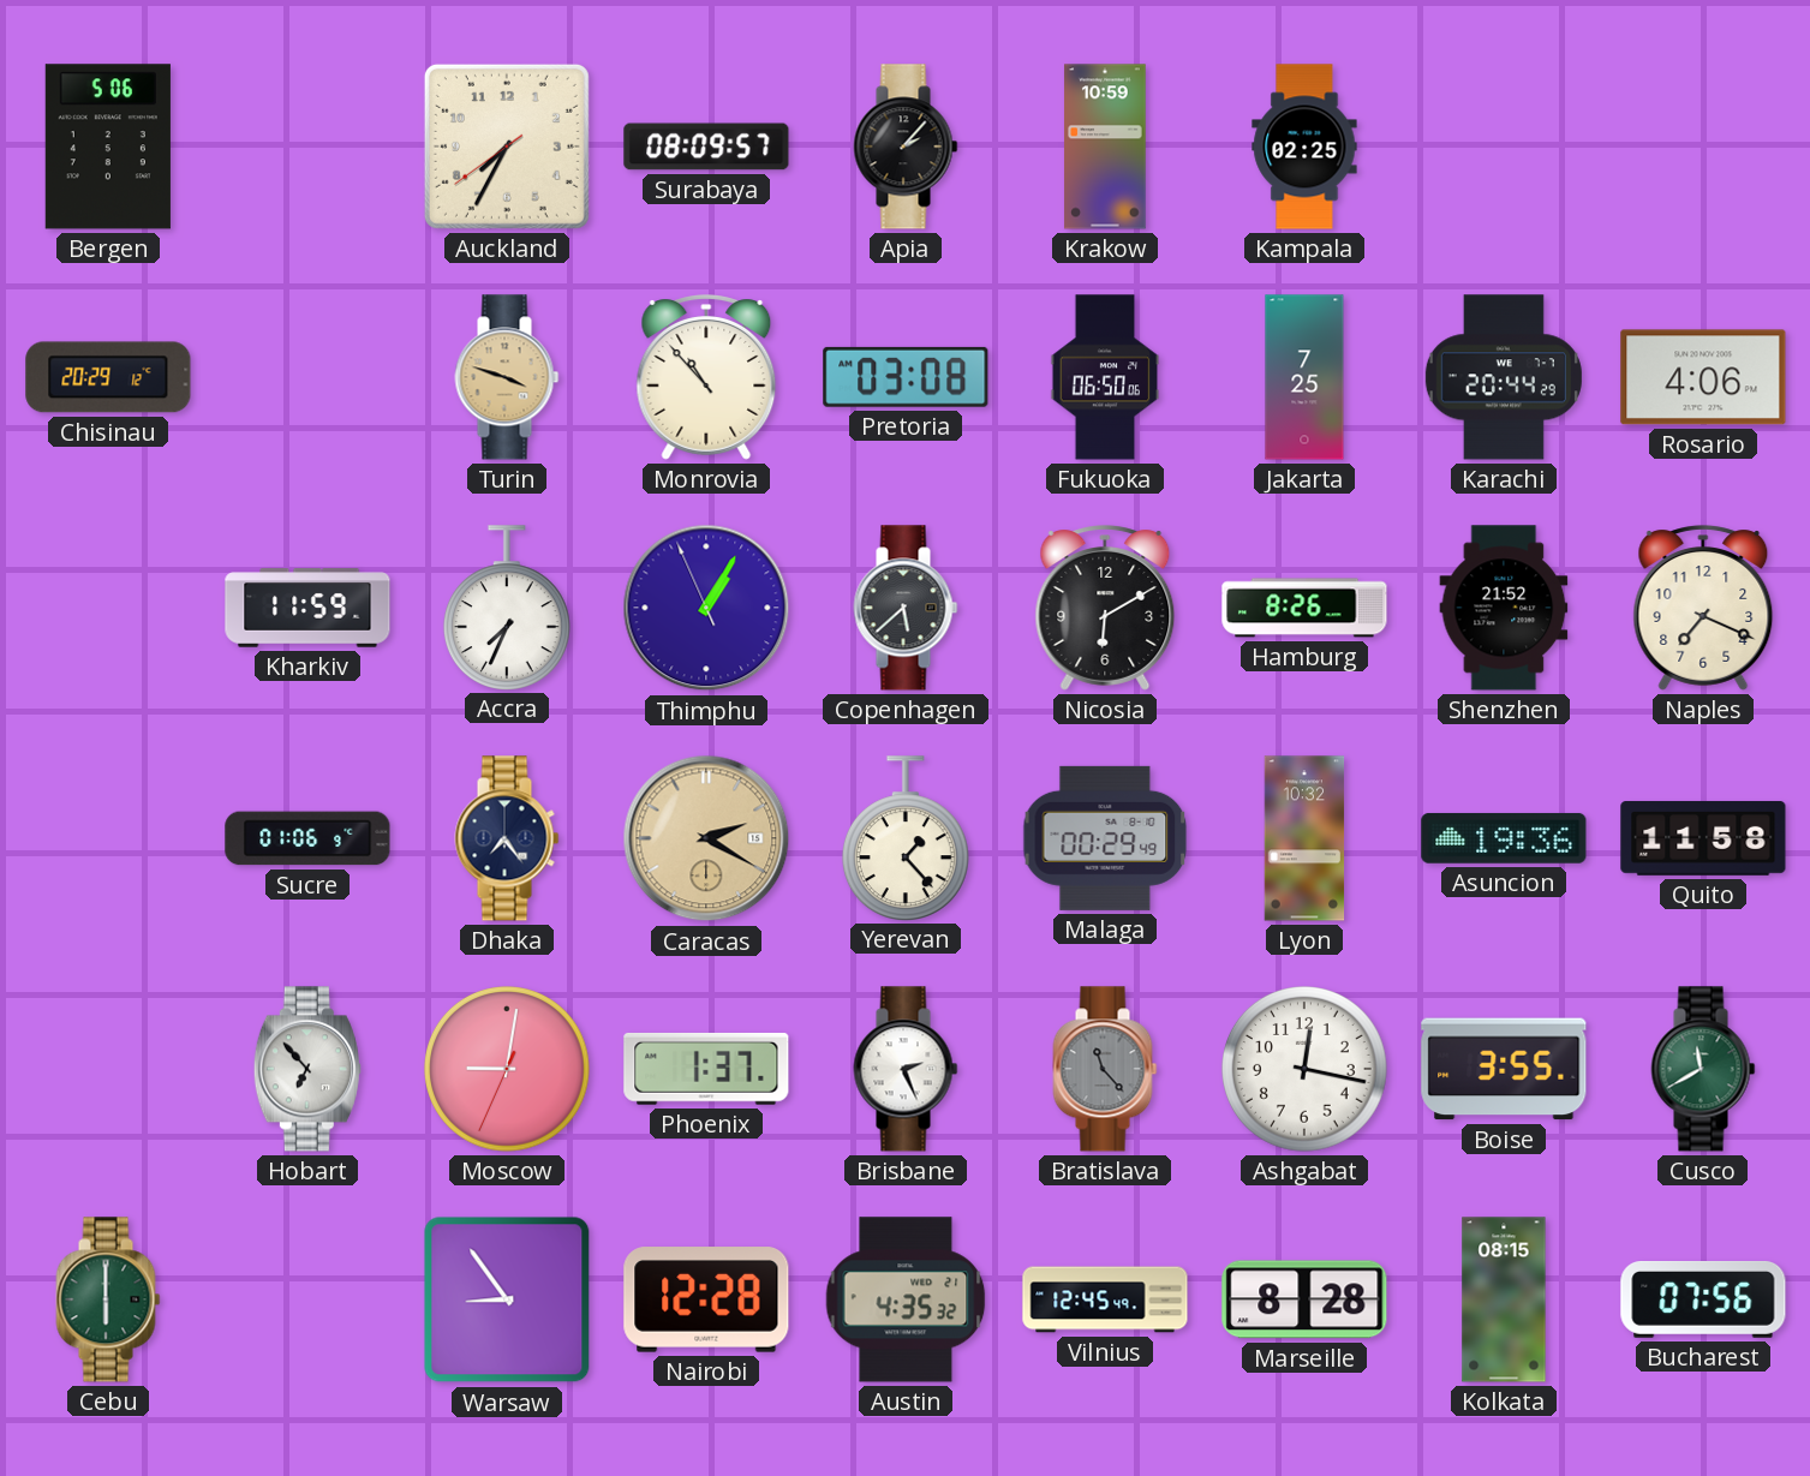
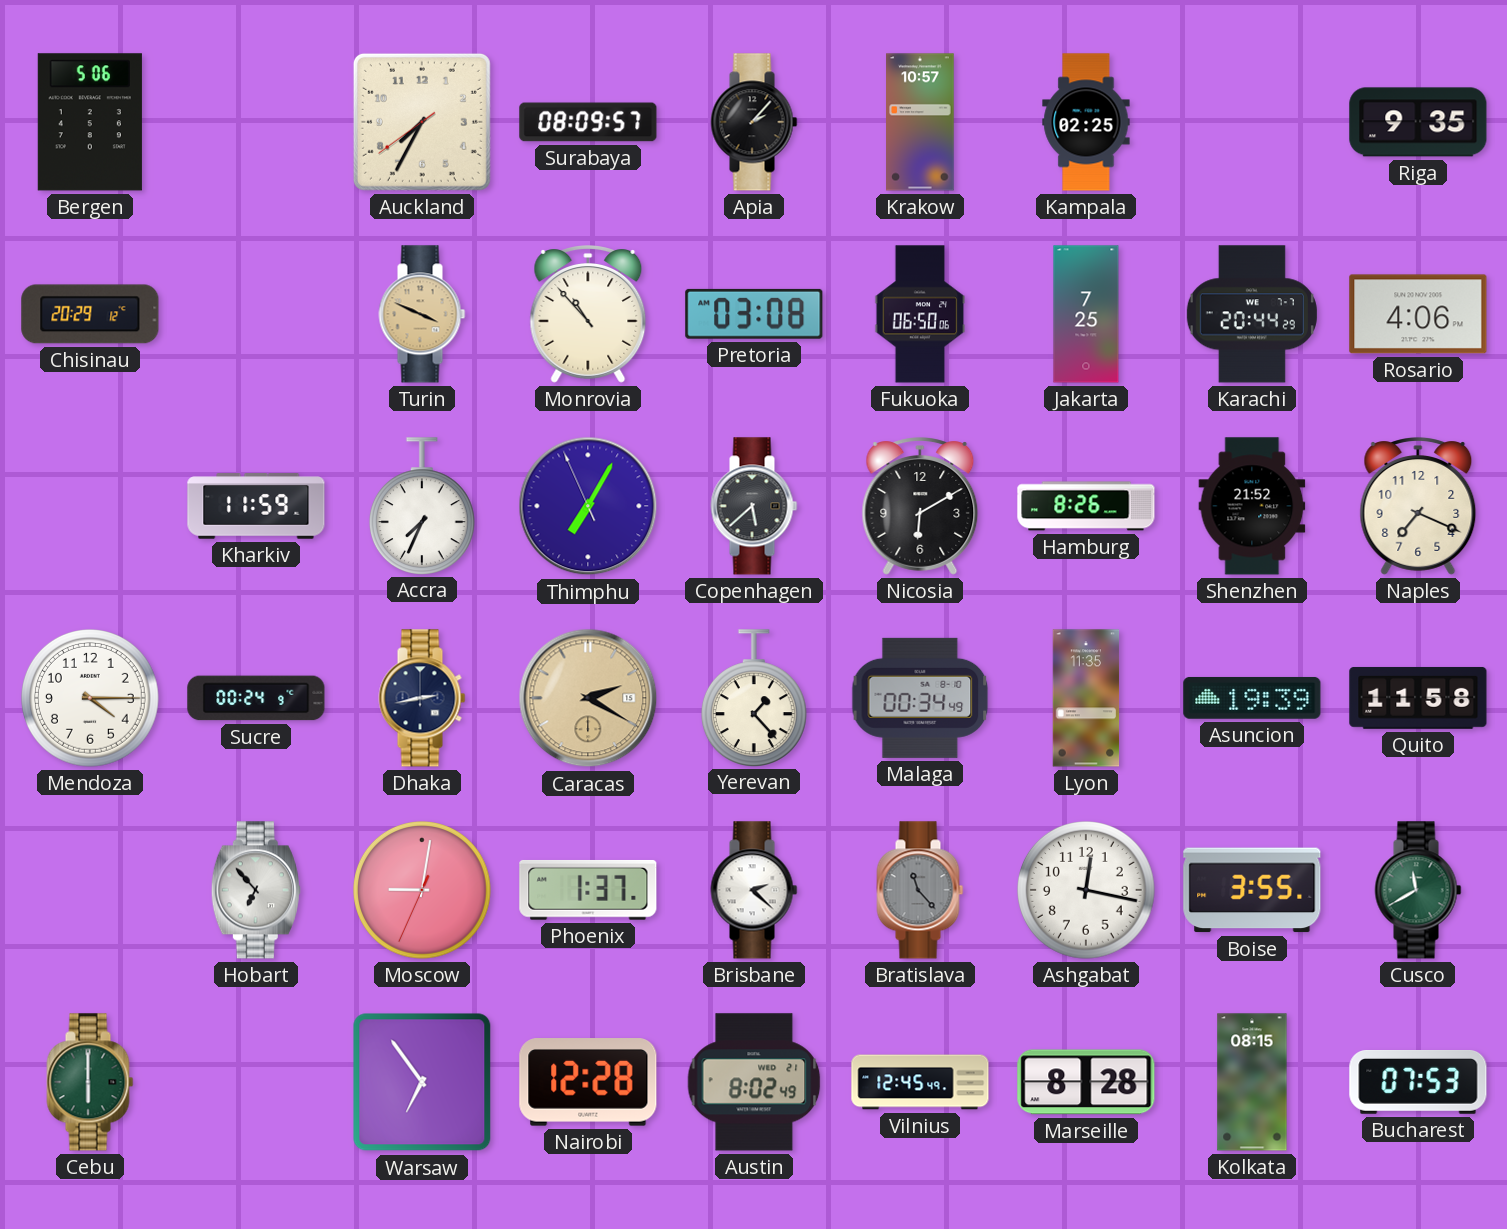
Krakow: 10:59 -> 10:57 (920, 122)
Riga: none -> 9:35 (1418, 122)
Turin: 3:48 -> 3:49 (422, 314)
Thimphu: 1:04 -> 7:04 (588, 506)
Mendoza: none -> 4:15 (91, 699)
Sucre: 01:06 -> 00:24 (256, 698)
Dhaka: 7:24 -> 2:43 (422, 698)
Malaga: 00:29 -> 00:34 (920, 698)
Lyon: 10:32 -> 11:35 (1086, 698)
Asuncion: 19:36 -> 19:39 (1252, 698)
Brisbane: 2:26 -> 2:22 (754, 890)
Warsaw: 8:54 -> 6:54 (422, 1082)
Austin: 4:35 -> 8:02 (754, 1082)
Bucharest: 07:56 -> 07:53 (1418, 1083)
